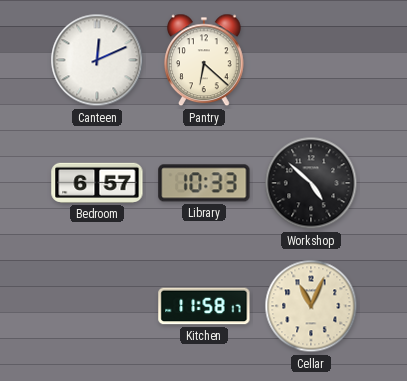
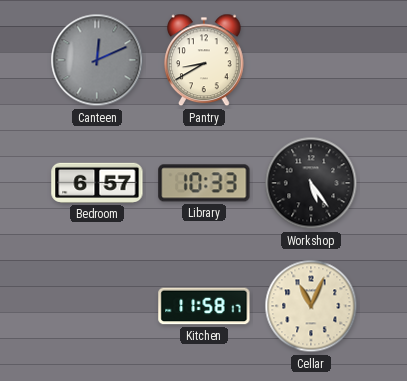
Canteen dial: white -> grey (97, 60)
Pantry: 6:22 -> 8:40 (205, 60)
Workshop: 4:52 -> 5:24 (311, 183)
